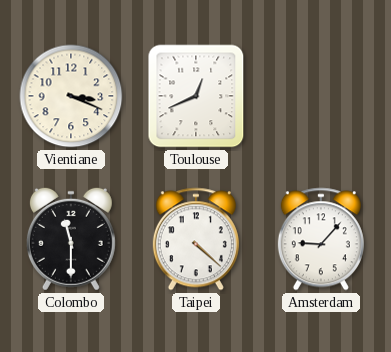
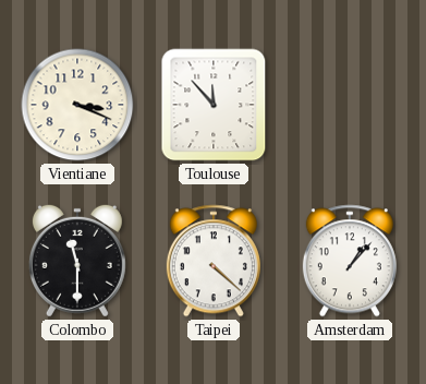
Toulouse: 12:41 -> 11:53 (214, 105)
Amsterdam: 9:07 -> 1:07 (350, 261)
